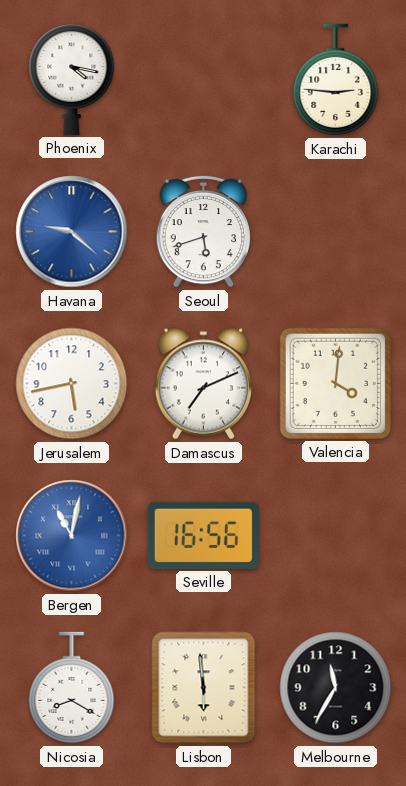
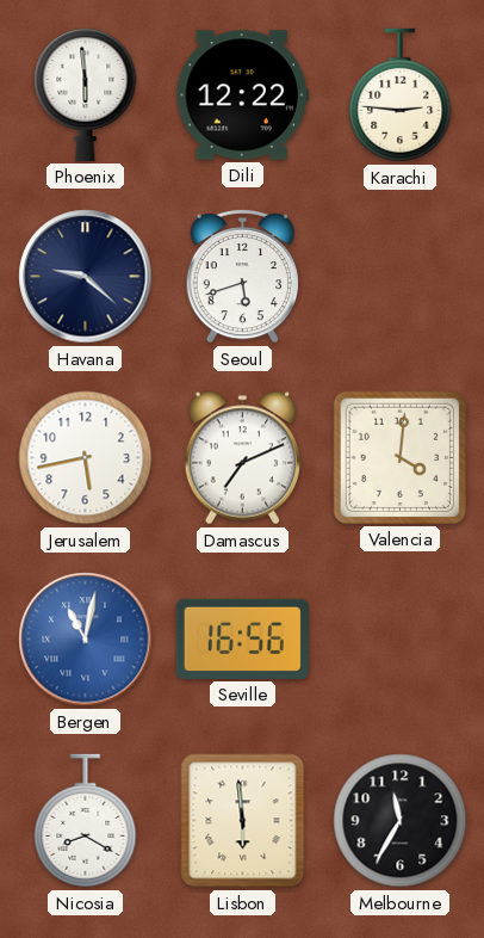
Phoenix: 4:17 -> 5:59 (86, 94)
Dili: none -> 12:22 (242, 95)
Havana dial: blue -> navy (86, 277)
